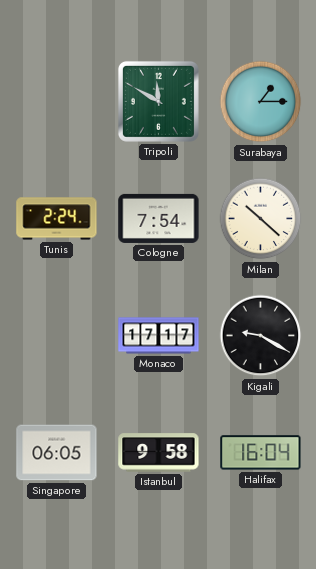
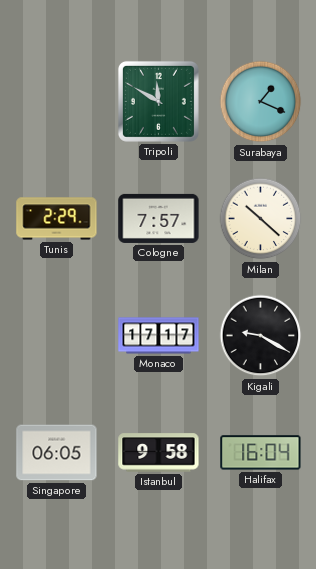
Surabaya: 1:15 -> 1:19 (261, 102)
Tunis: 2:24 -> 2:29 (57, 219)
Cologne: 7:54 -> 7:57 (159, 218)
